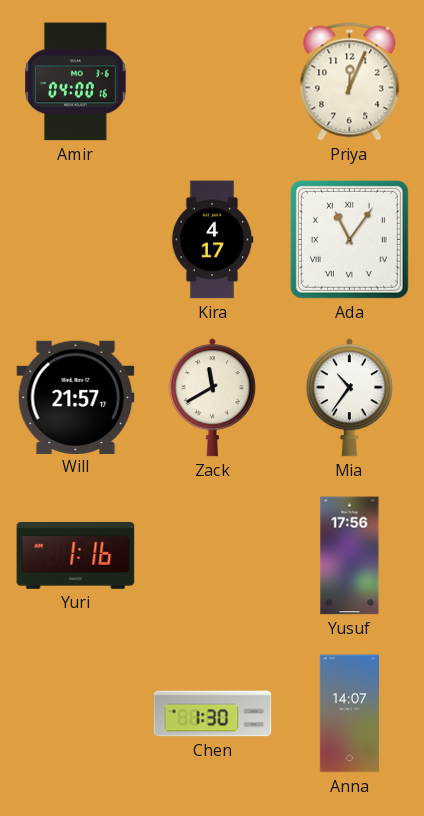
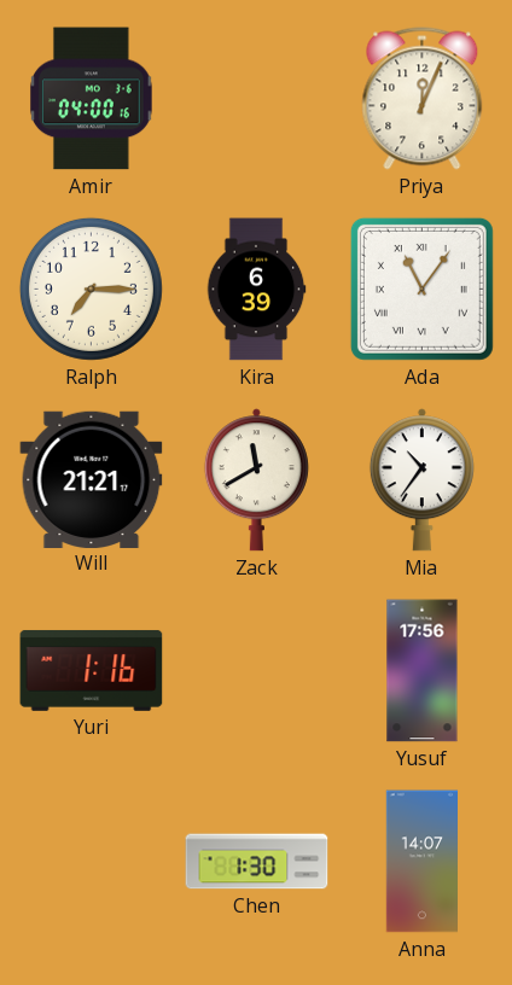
Ralph: none -> 7:15 (91, 288)
Kira: 4:17 -> 6:39 (256, 290)
Will: 21:57 -> 21:21 (92, 479)
